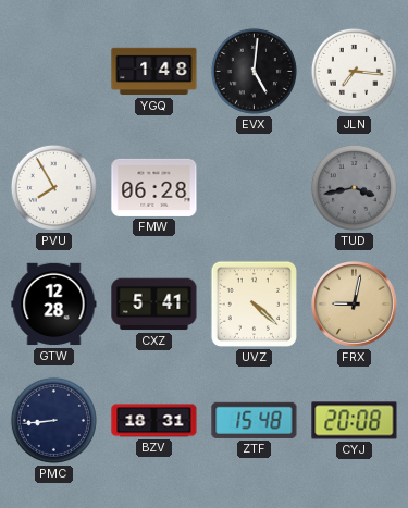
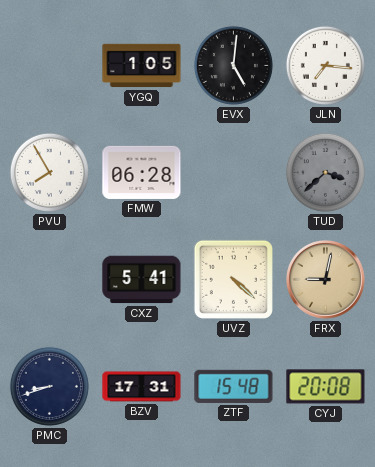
YGQ: 1:48 -> 1:05 (142, 66)
TUD: 3:43 -> 3:38 (325, 172)
GTW: 12:28 -> none (54, 305)
PMC: 8:44 -> 8:42 (49, 386)
BZV: 18:31 -> 17:31 (142, 387)
